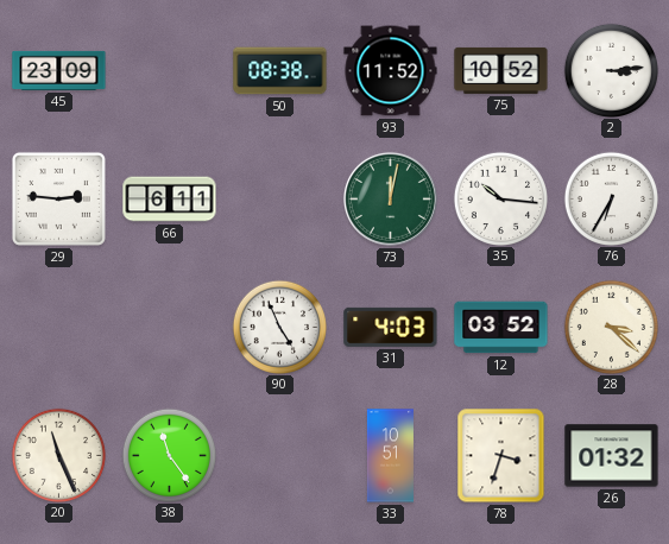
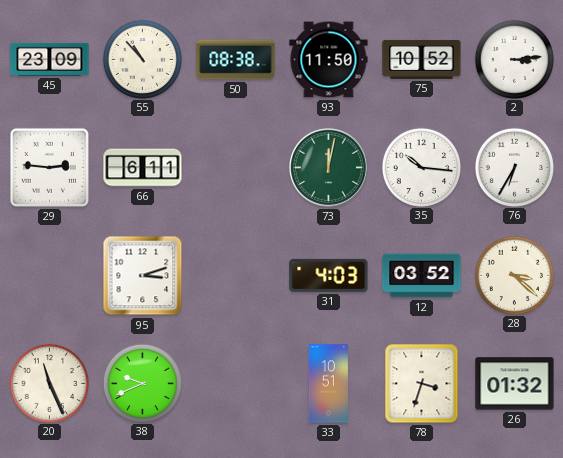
55: none -> 10:53 (142, 59)
93: 11:52 -> 11:50 (329, 60)
95: none -> 3:12 (143, 276)
90: 4:56 -> none (279, 327)
38: 11:24 -> 9:41 (142, 383)
